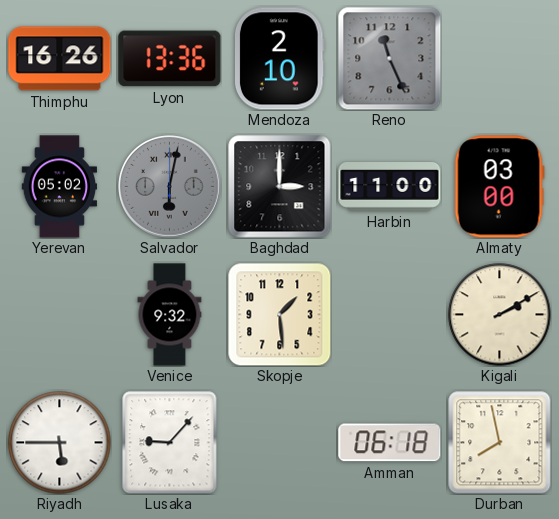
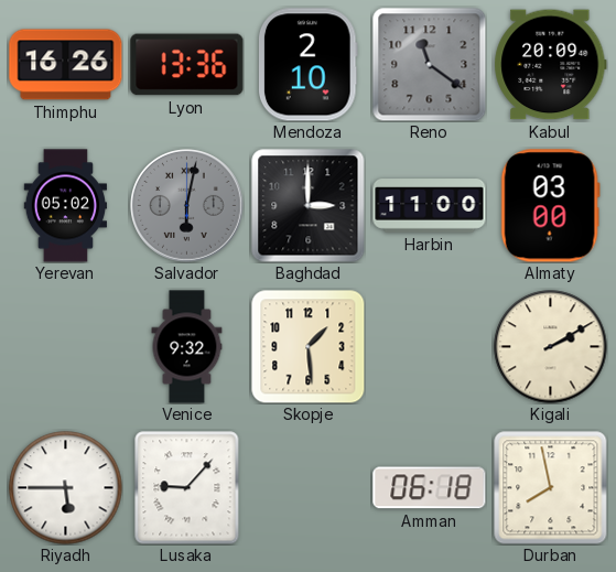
Reno: 11:26 -> 11:21 (430, 65)
Kabul: none -> 20:09 (551, 65)
